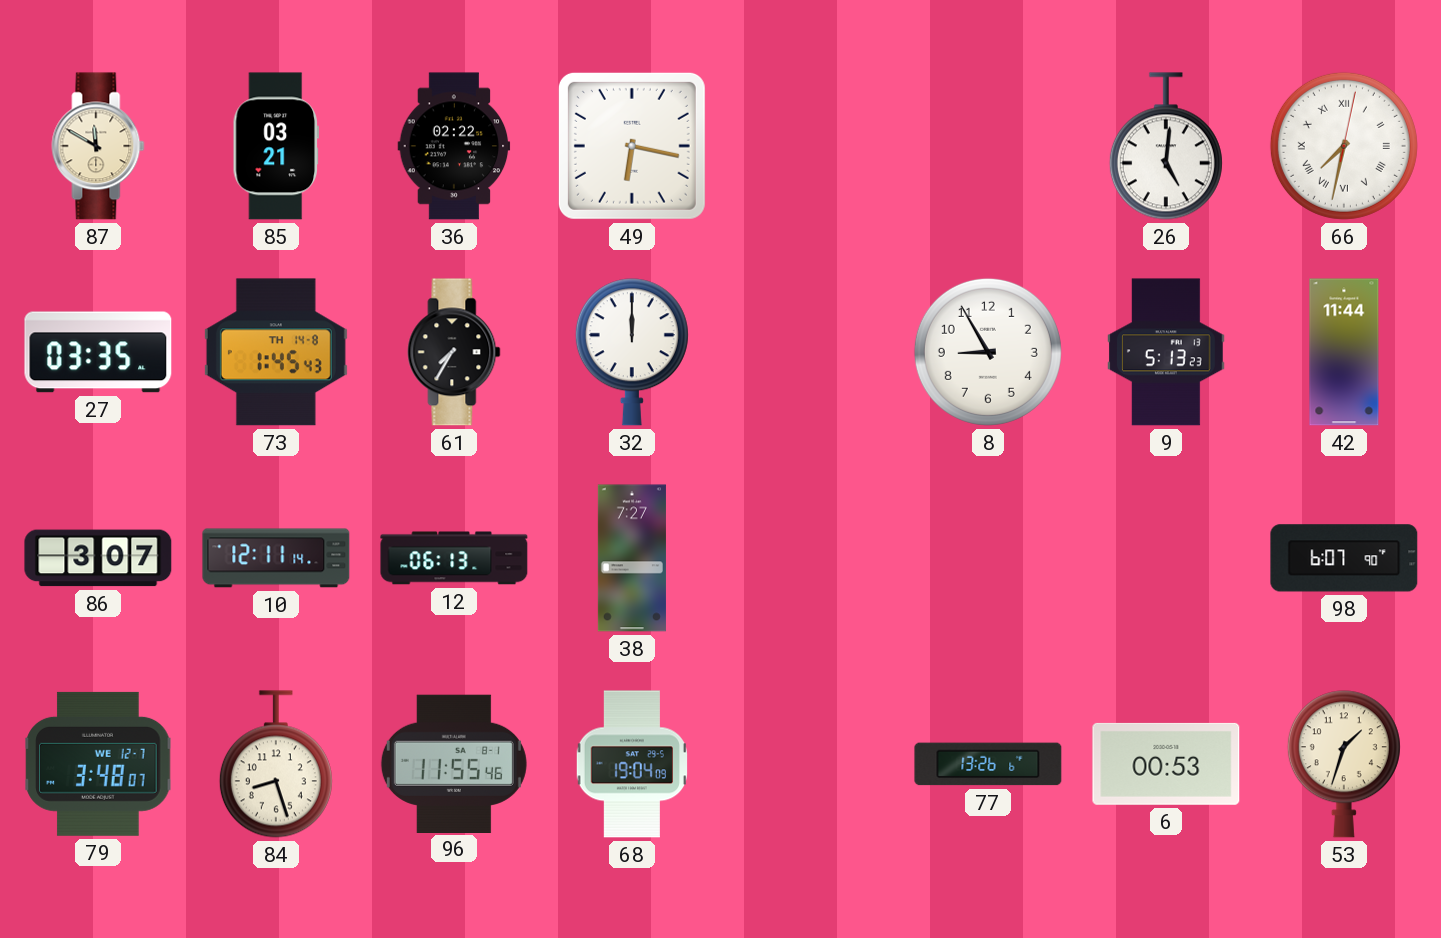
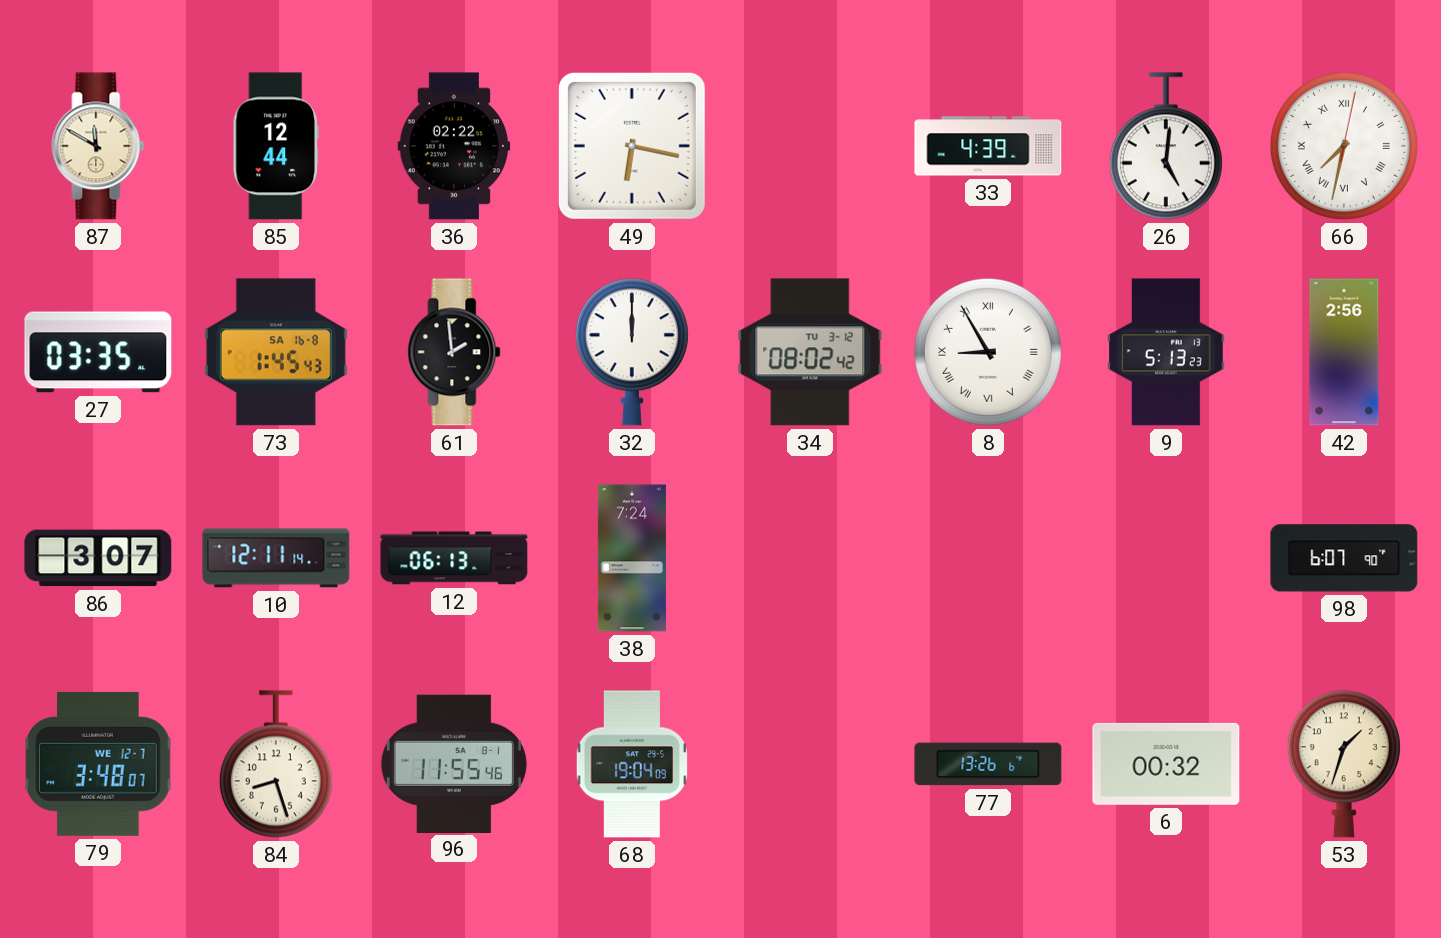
85: 03:21 -> 12:44 (276, 146)
33: none -> 4:39 (988, 146)
73 date: TH 14-8 -> SA 16-8 (276, 352)
61: 7:35 -> 1:59 (454, 352)
34: none -> 08:02 (810, 352)
8 numerals: Arabic -> Roman (988, 352)
42: 11:44 -> 2:56 (1344, 352)
38: 7:27 -> 7:24 (632, 558)
6: 00:53 -> 00:32 (1166, 764)
